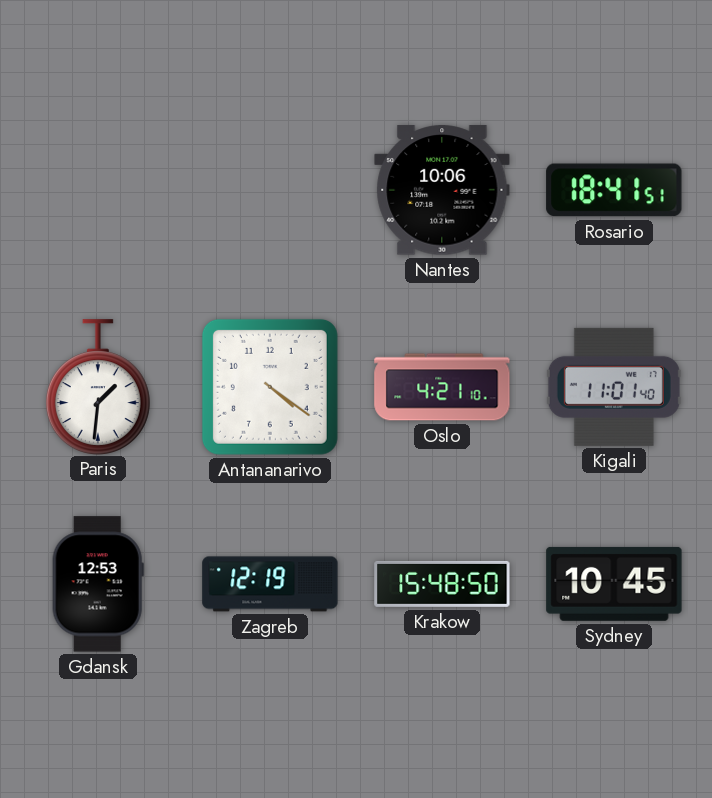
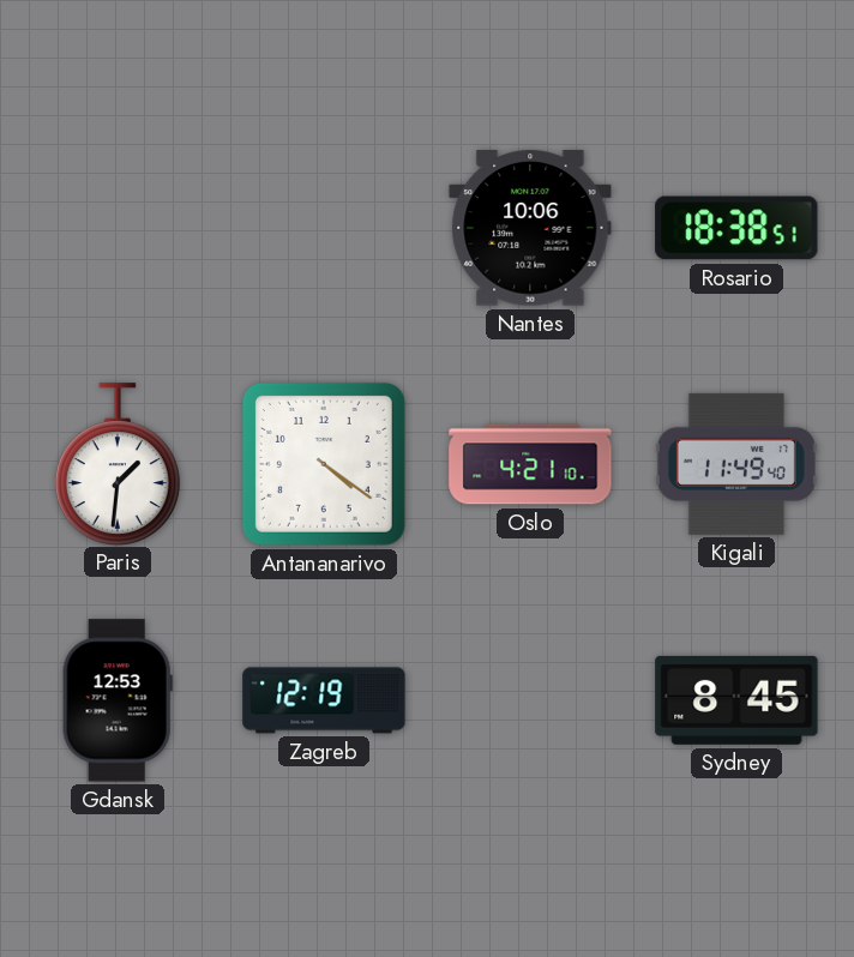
Rosario: 18:41 -> 18:38 (736, 228)
Kigali: 11:01 -> 11:49 (736, 464)
Krakow: 15:48 -> none (442, 584)
Sydney: 10:45 -> 8:45 (736, 700)
